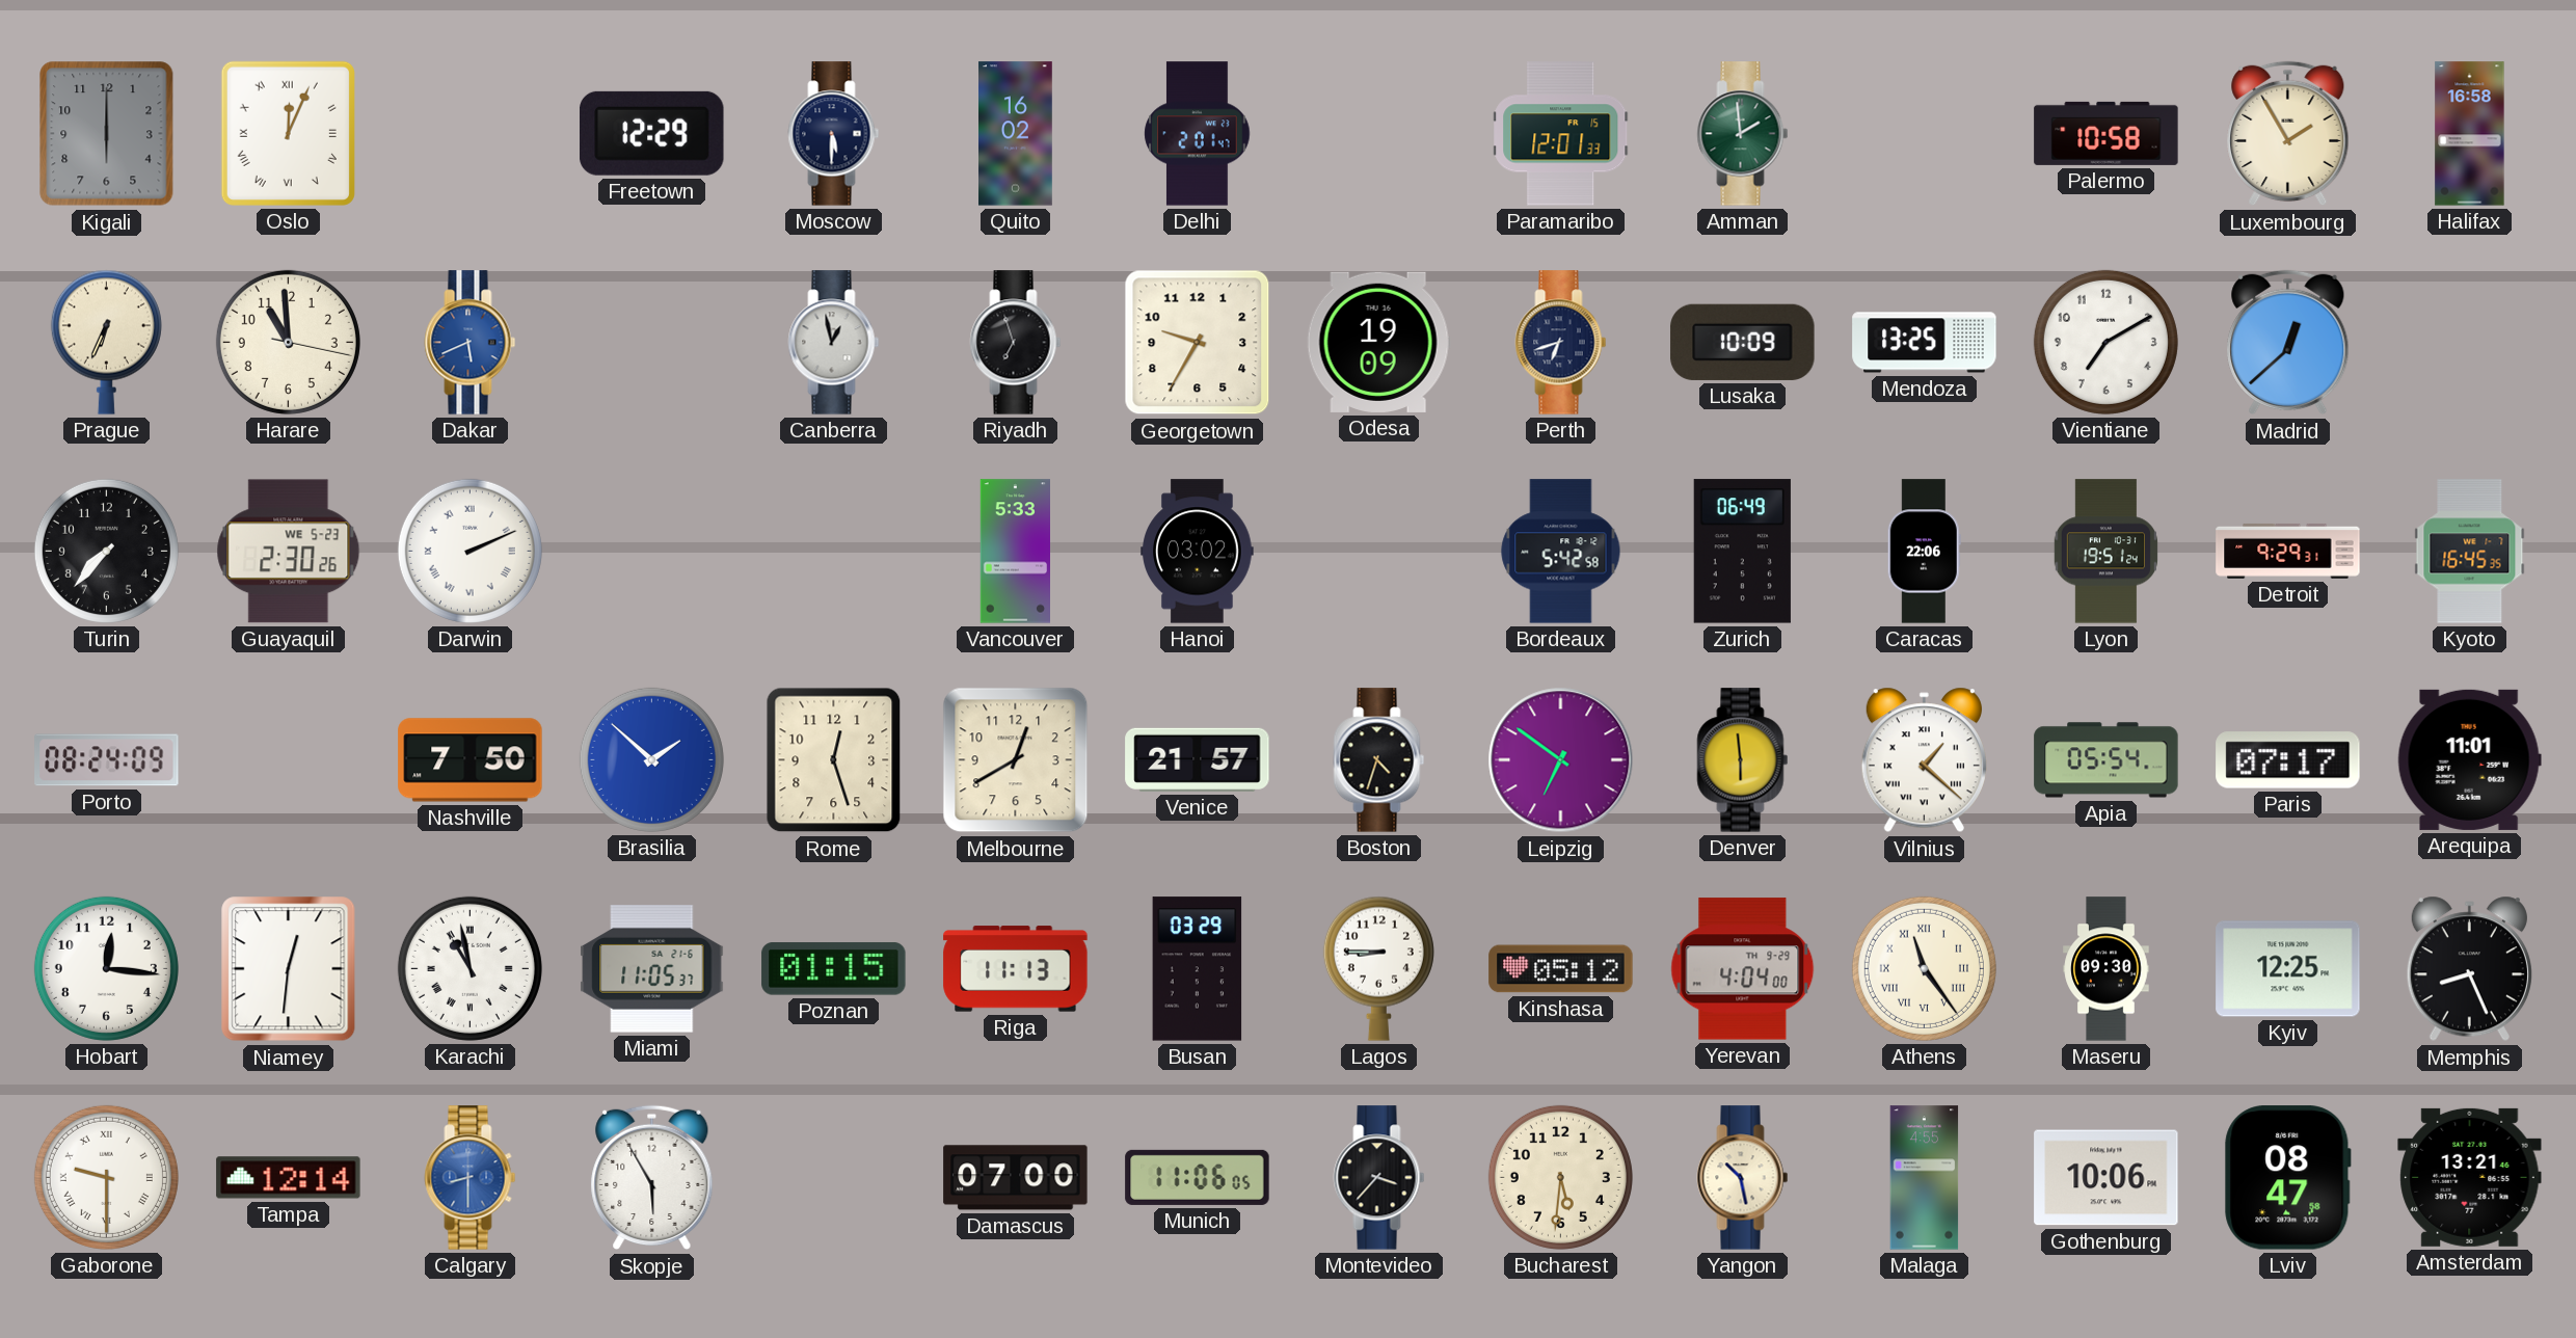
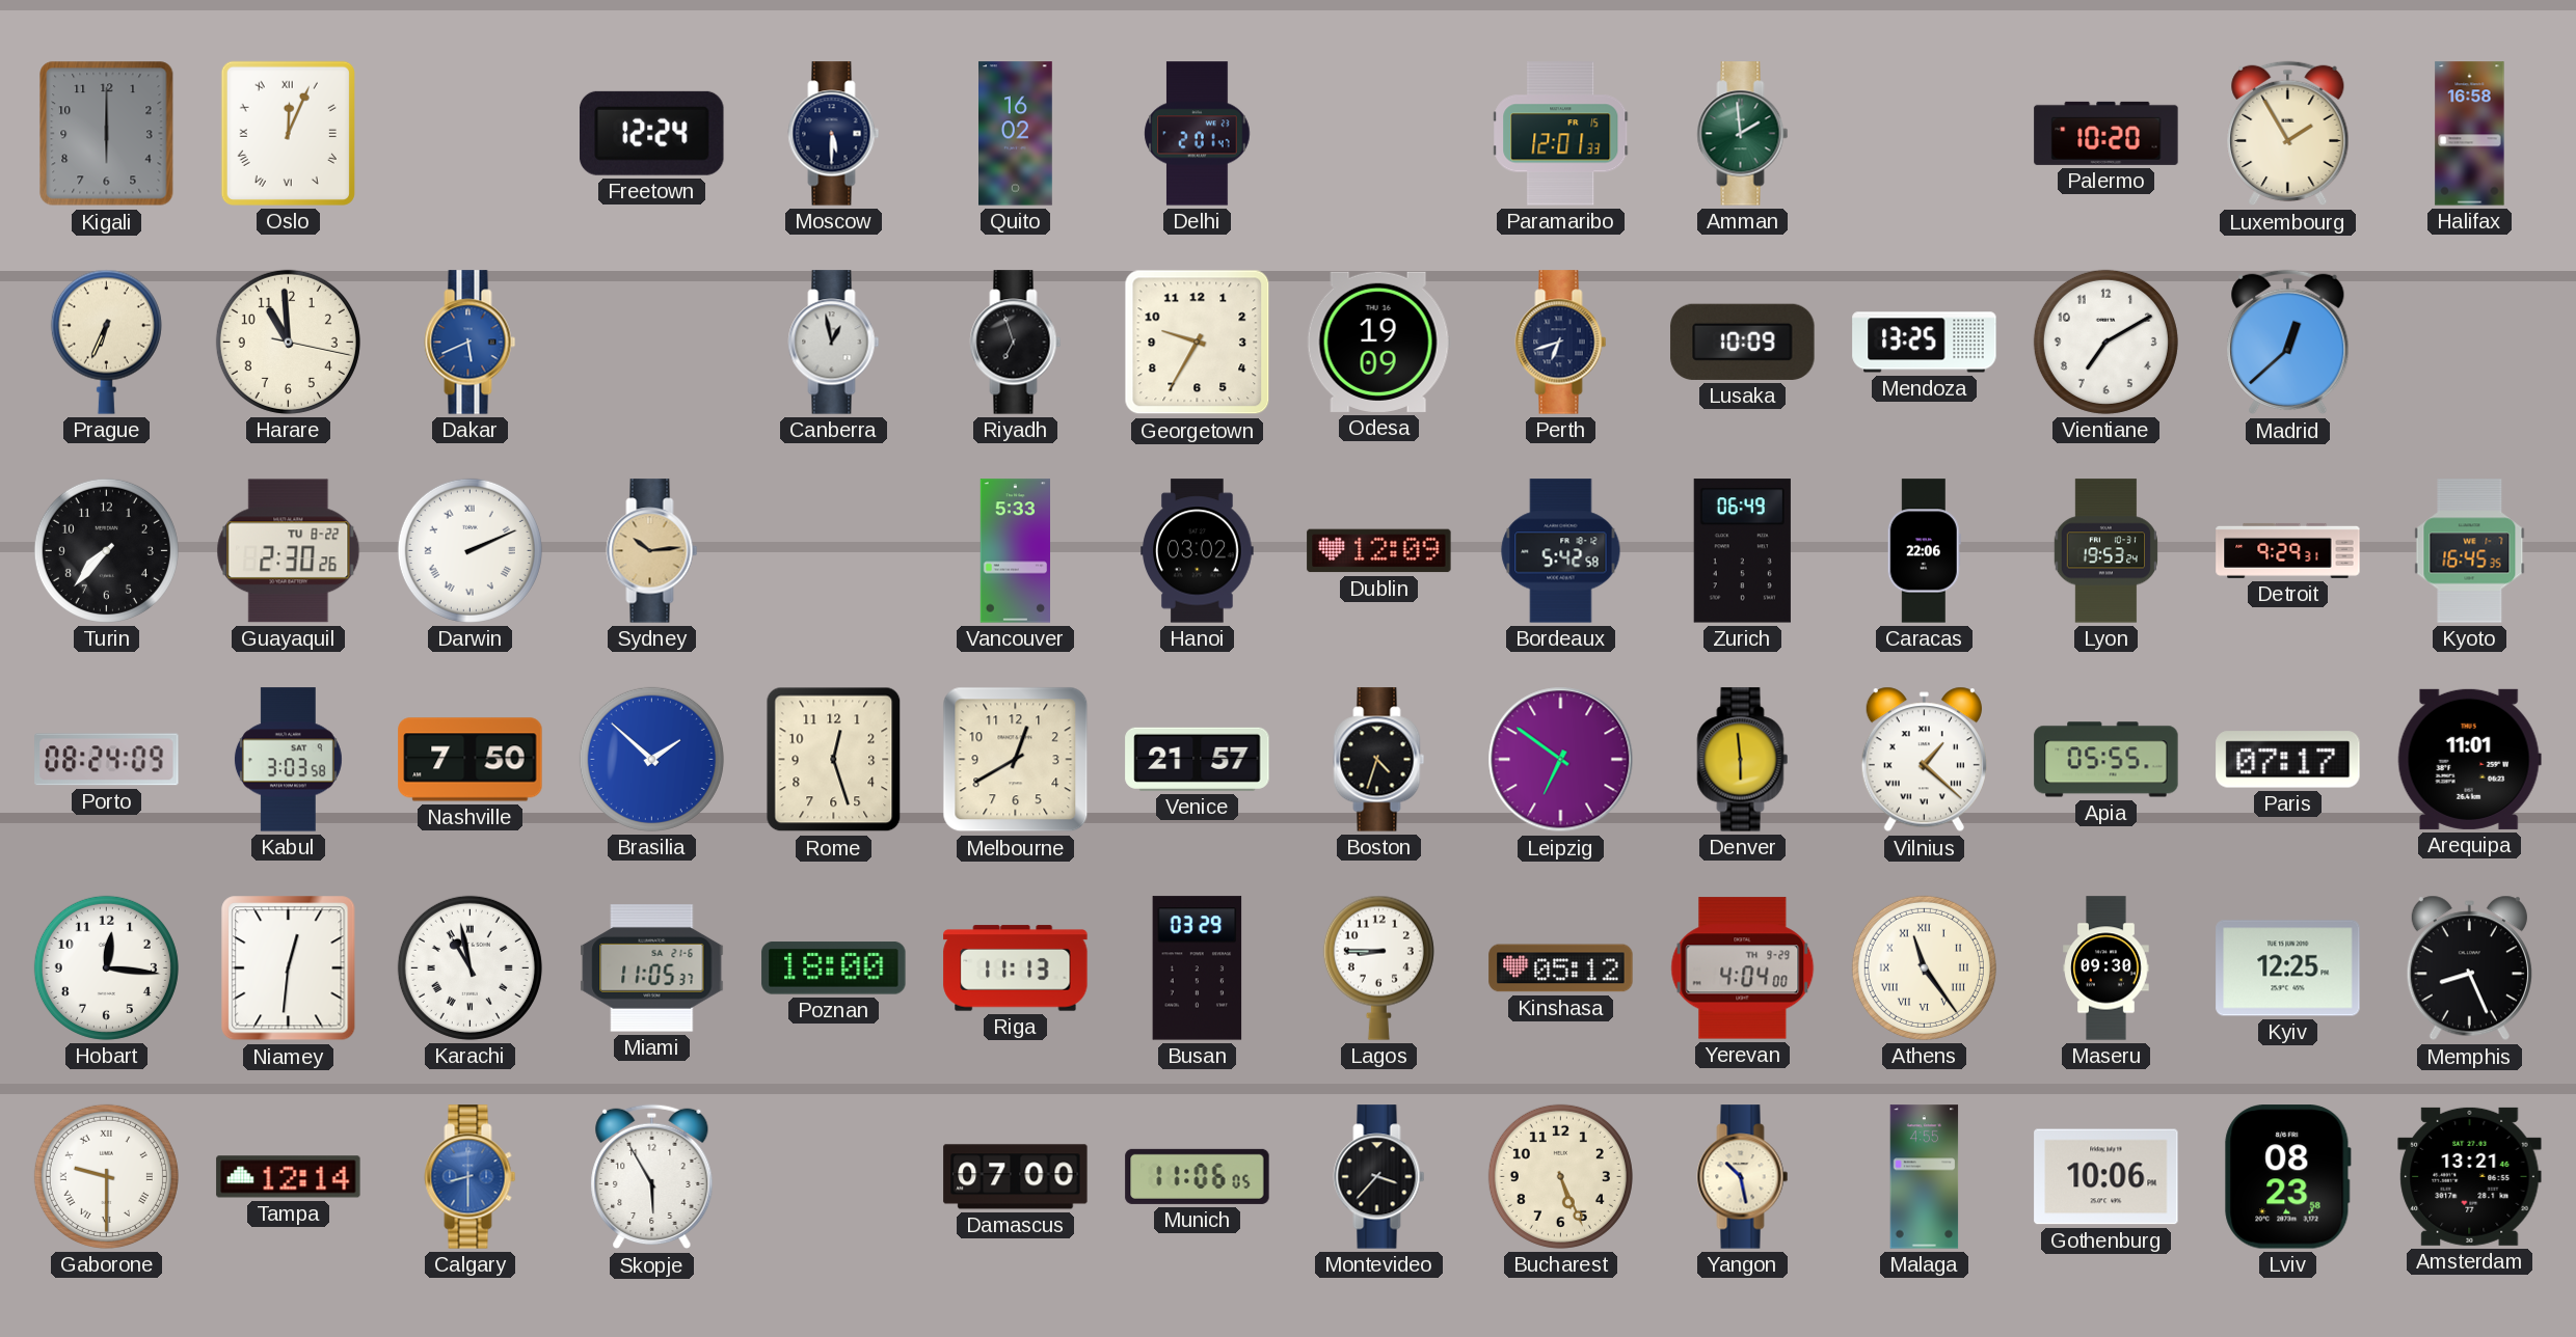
Freetown: 12:29 -> 12:24 (652, 133)
Palermo: 10:58 -> 10:20 (2107, 133)
Guayaquil date: WE 5-23 -> TU 8-22 (289, 551)
Sydney: none -> 10:14 (652, 551)
Dublin: none -> 12:09 (1379, 551)
Lyon: 19:51 -> 19:53 (2105, 551)
Kabul: none -> 3:03 (288, 760)
Apia: 05:54 -> 05:55 (2107, 760)
Poznan: 01:15 -> 18:00 (834, 968)
Bucharest: 5:31 -> 5:26 (1560, 1176)
Lviv: 08:47 -> 08:23 (2288, 1177)
